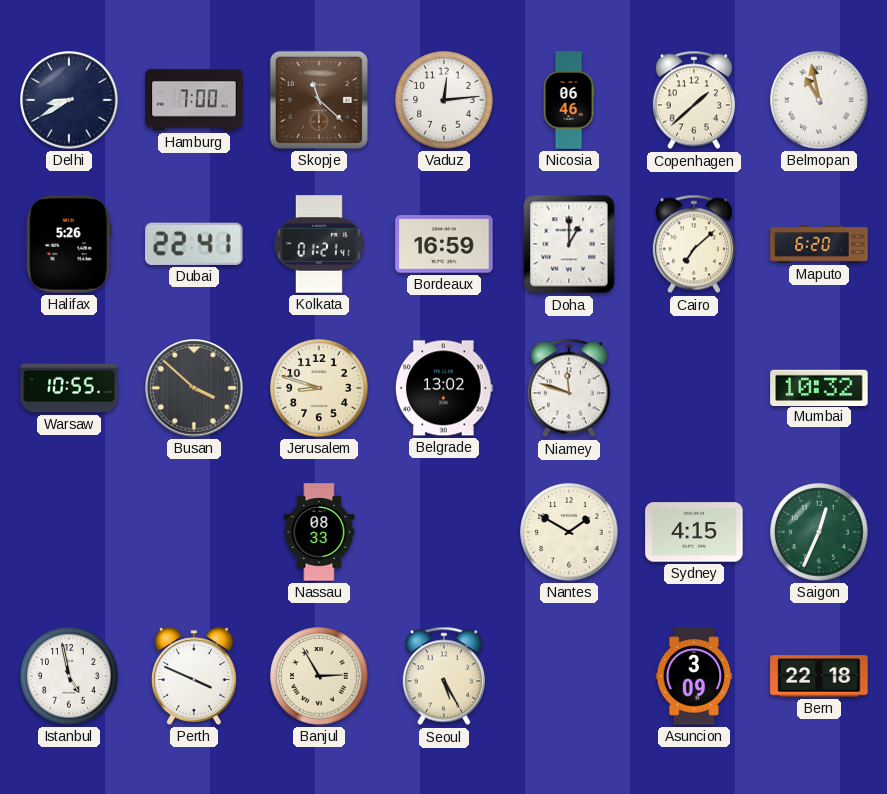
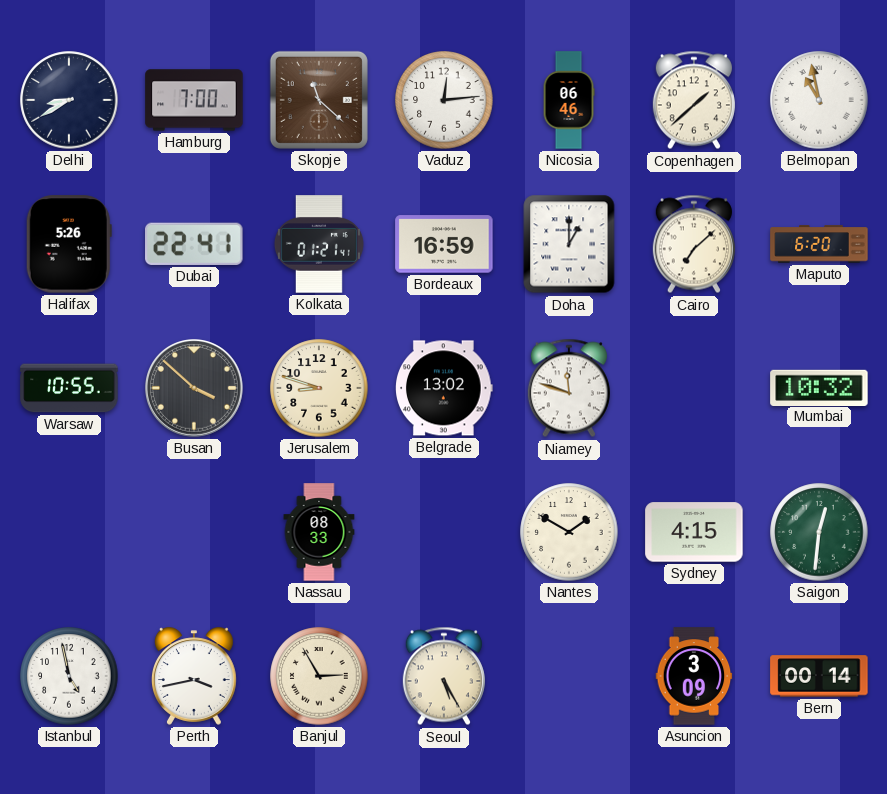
Saigon: 12:34 -> 12:31 (819, 532)
Perth: 3:49 -> 3:43 (194, 676)
Bern: 22:18 -> 00:14 (819, 676)
